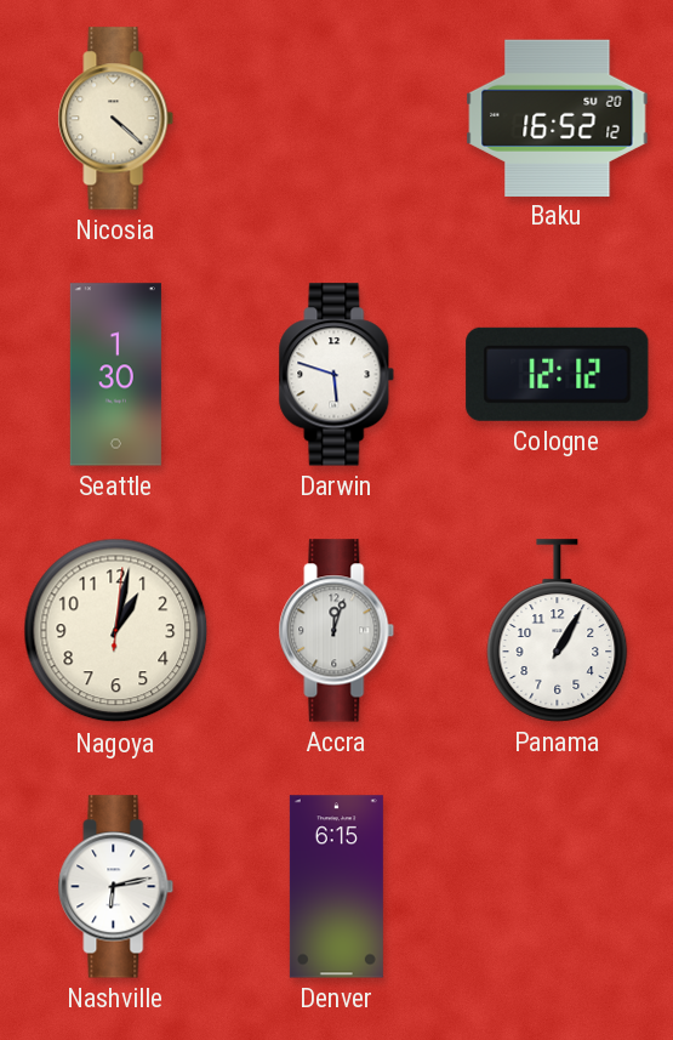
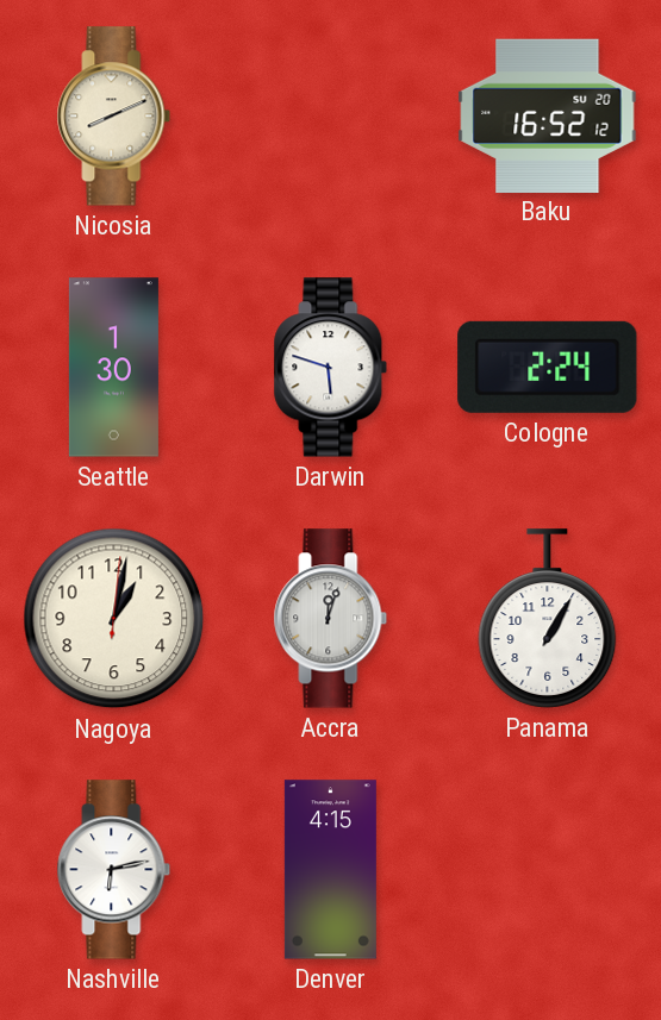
Nicosia: 4:22 -> 8:11 (114, 117)
Cologne: 12:12 -> 2:24 (548, 367)
Denver: 6:15 -> 4:15 (330, 870)
